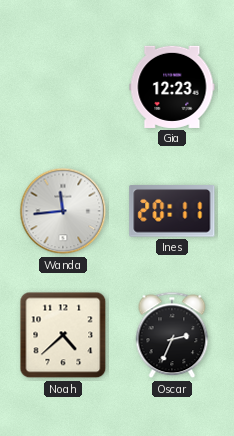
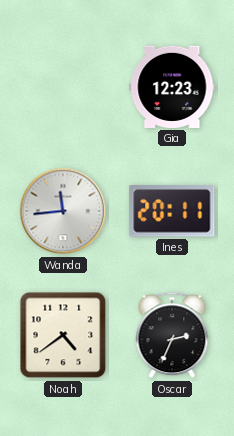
Noah: 4:38 -> 4:39 (63, 335)
